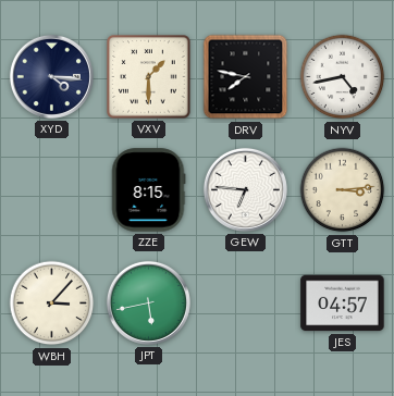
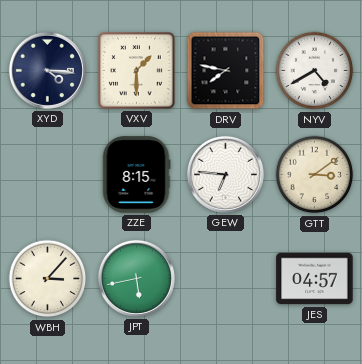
NYV: 4:43 -> 4:40 (315, 71)
GTT: 3:14 -> 3:09 (315, 175)
